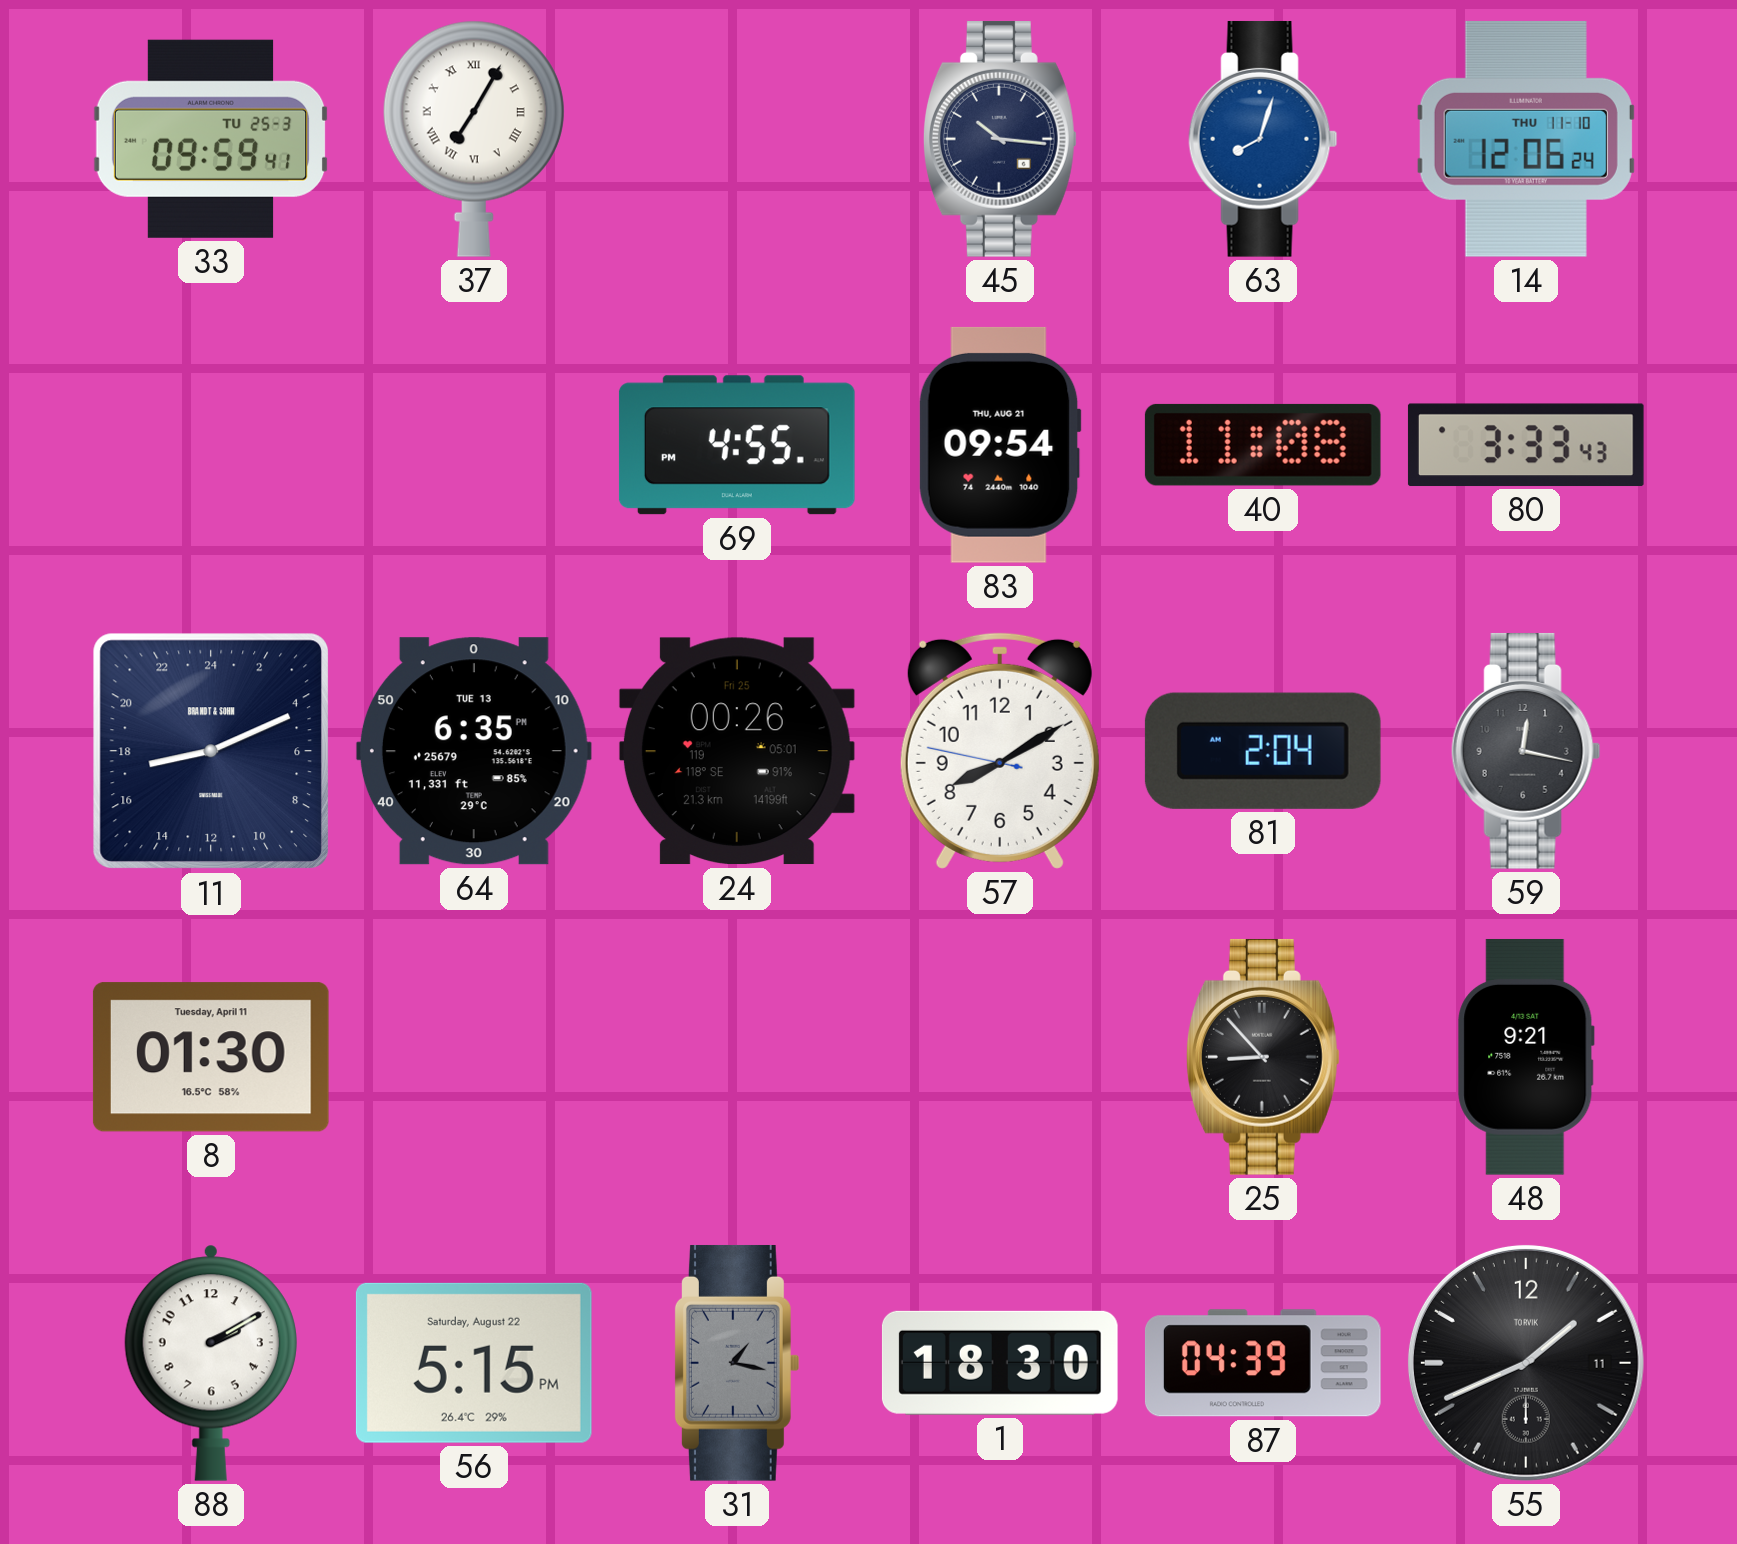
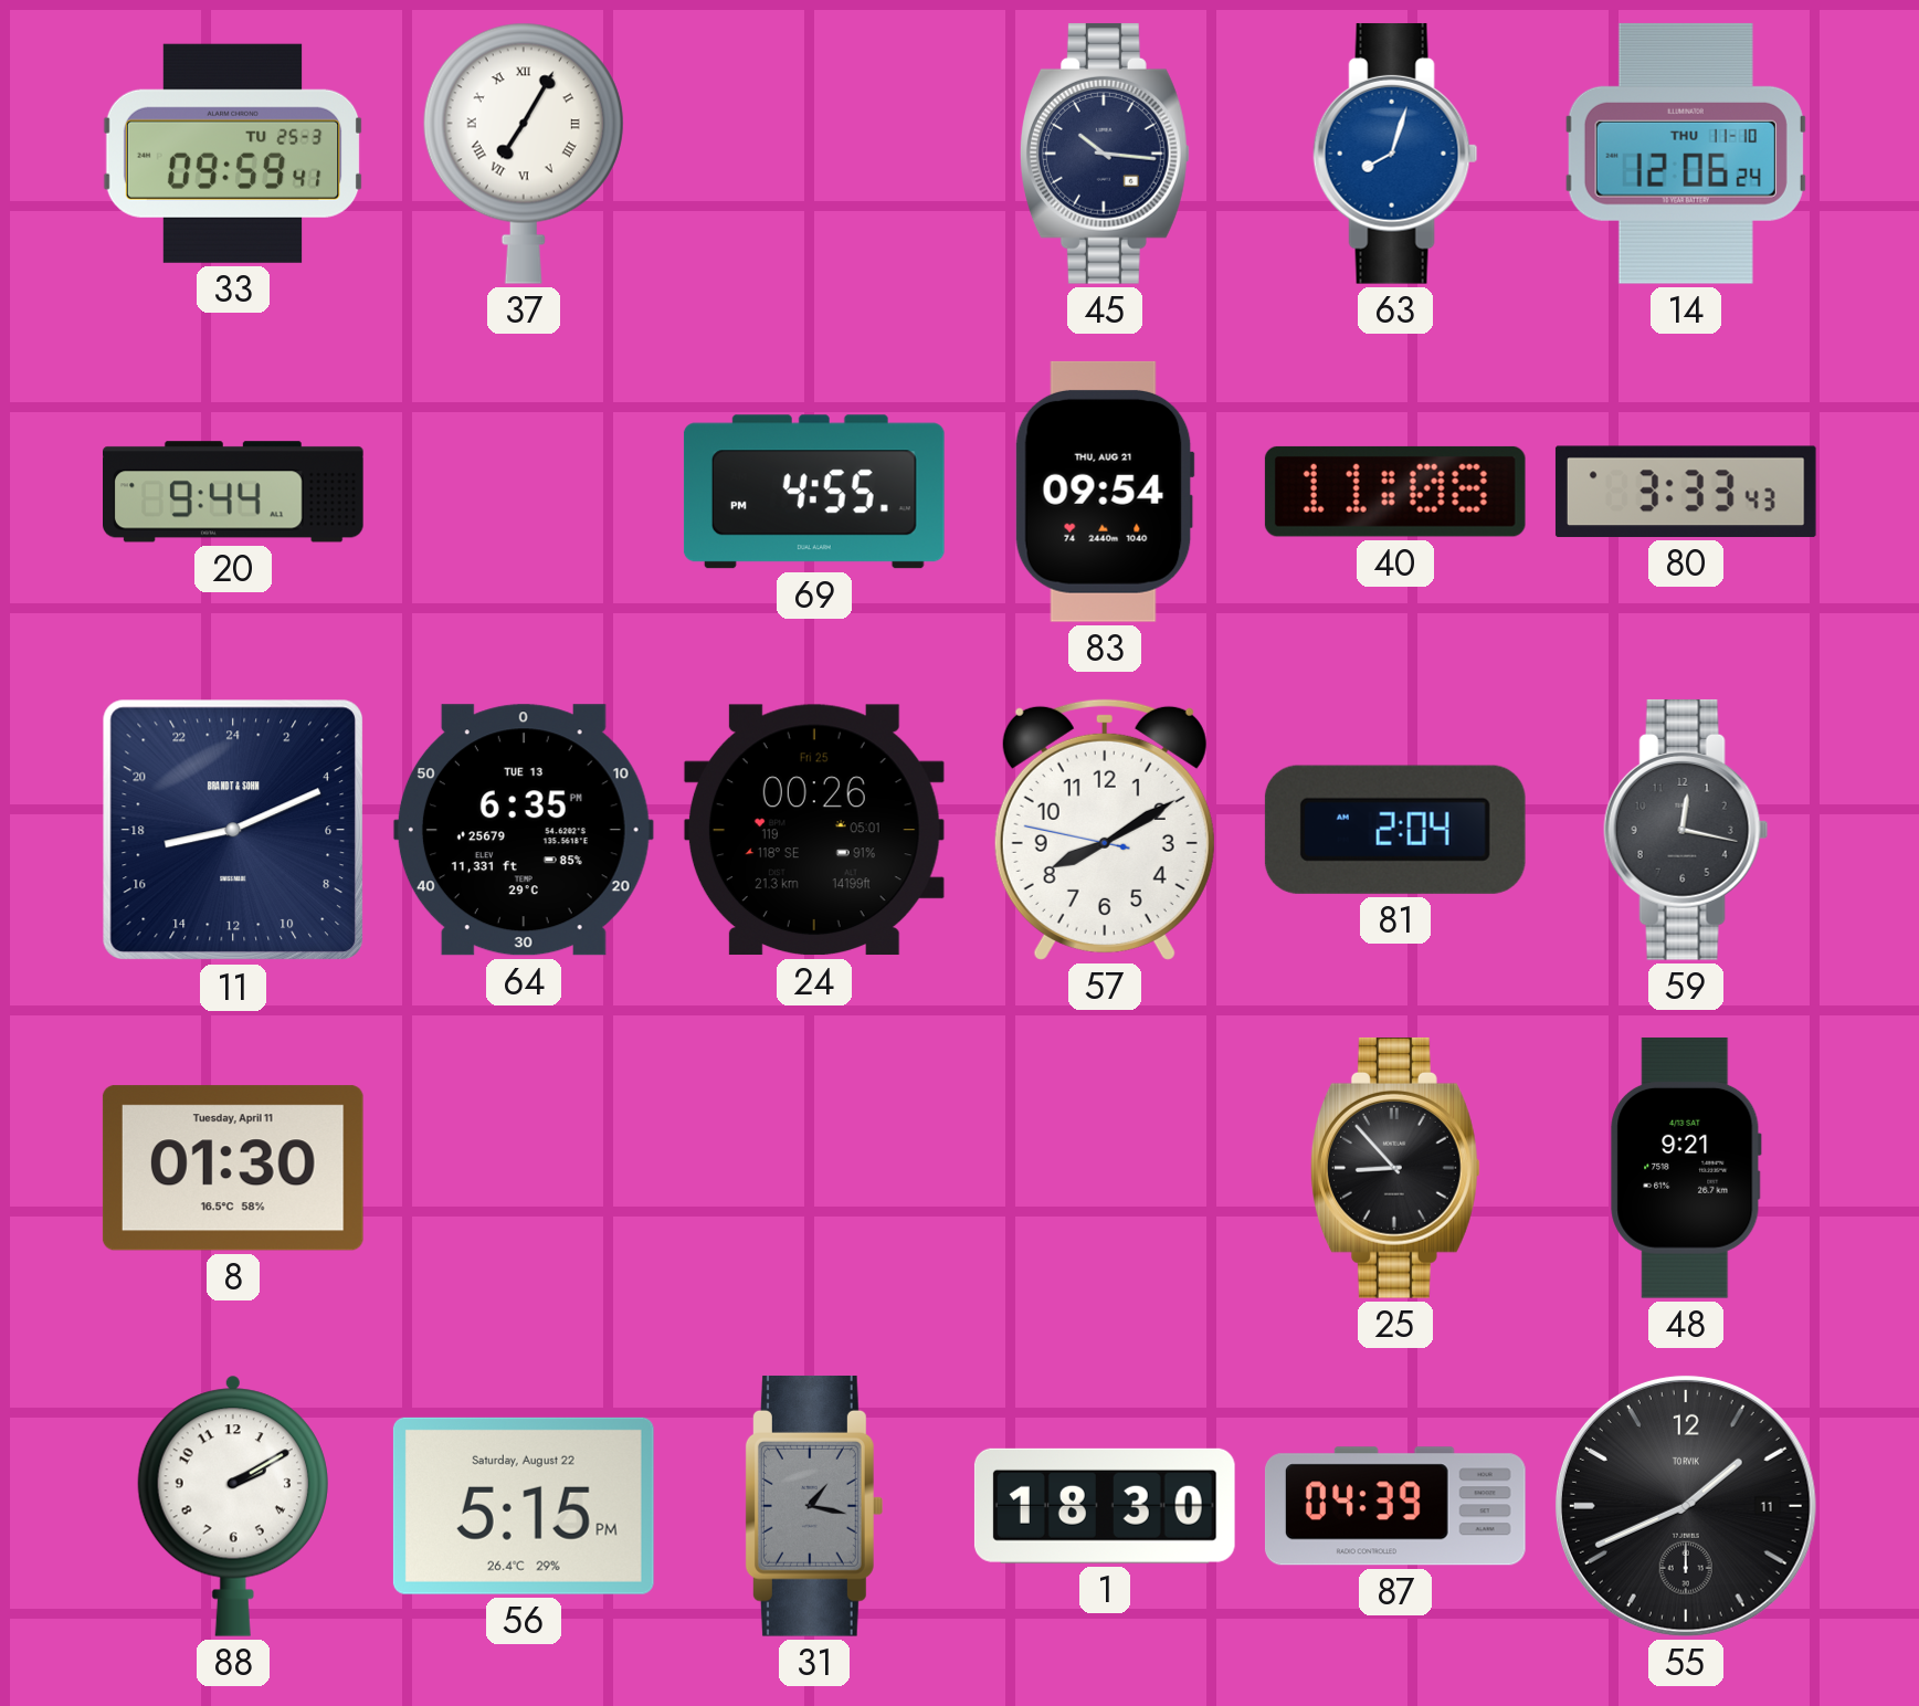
20: none -> 9:44 (234, 492)
